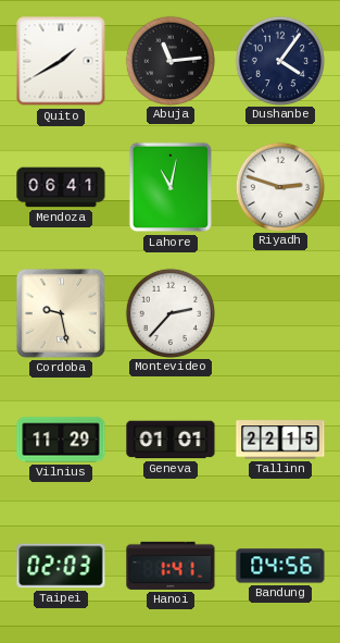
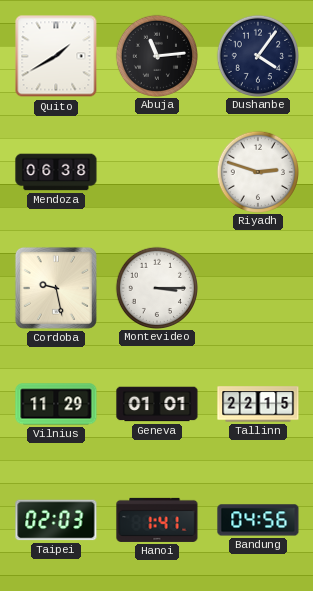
Mendoza: 06:41 -> 06:38 (56, 172)
Lahore: 11:02 -> none (171, 187)
Montevideo: 2:37 -> 3:15 (156, 287)
